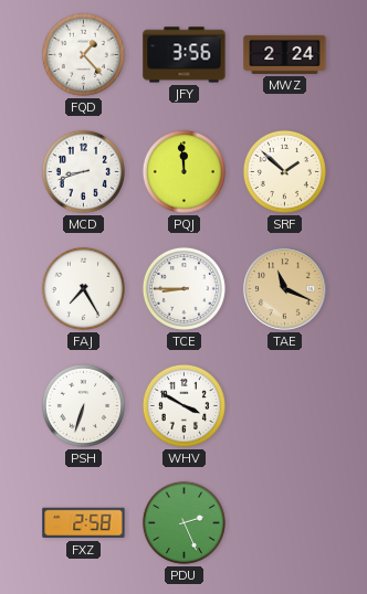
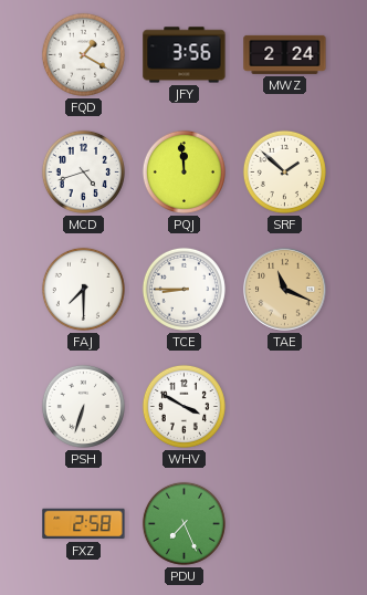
FQD: 1:23 -> 1:20 (83, 54)
MCD: 8:42 -> 4:42 (83, 171)
FAJ: 7:25 -> 7:30 (83, 289)
PDU: 2:26 -> 7:26 (183, 523)
